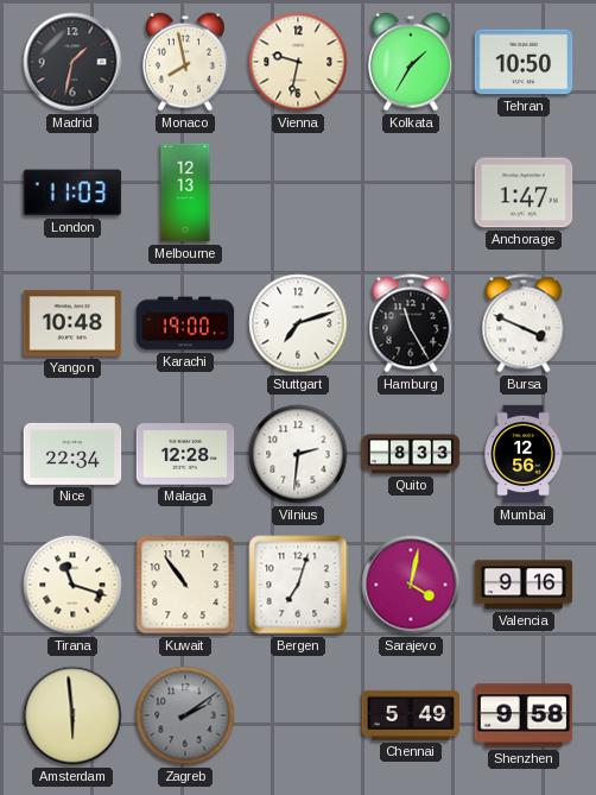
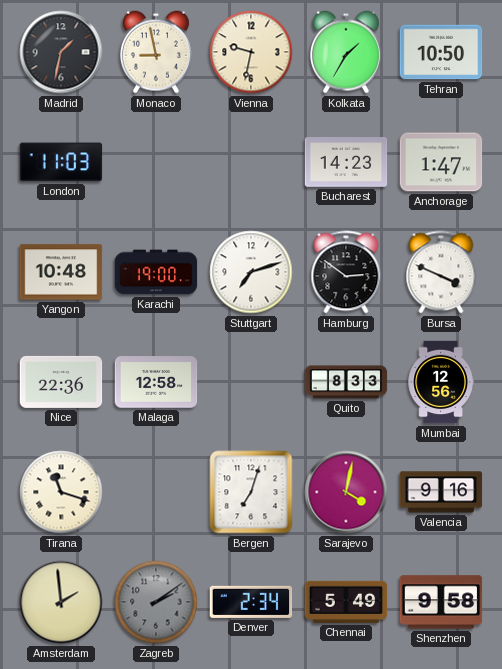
Monaco: 7:58 -> 8:58 (156, 52)
Melbourne: 12:13 -> none (185, 193)
Bucharest: none -> 14:23 (346, 162)
Hamburg: 11:25 -> 2:51 (346, 272)
Nice: 22:34 -> 22:36 (61, 382)
Malaga: 12:28 -> 12:58 (156, 382)
Vilnius: 2:31 -> none (298, 454)
Kuwait: 10:54 -> none (185, 585)
Amsterdam: 5:59 -> 1:59 (61, 602)
Denver: none -> 2:34 (251, 602)
